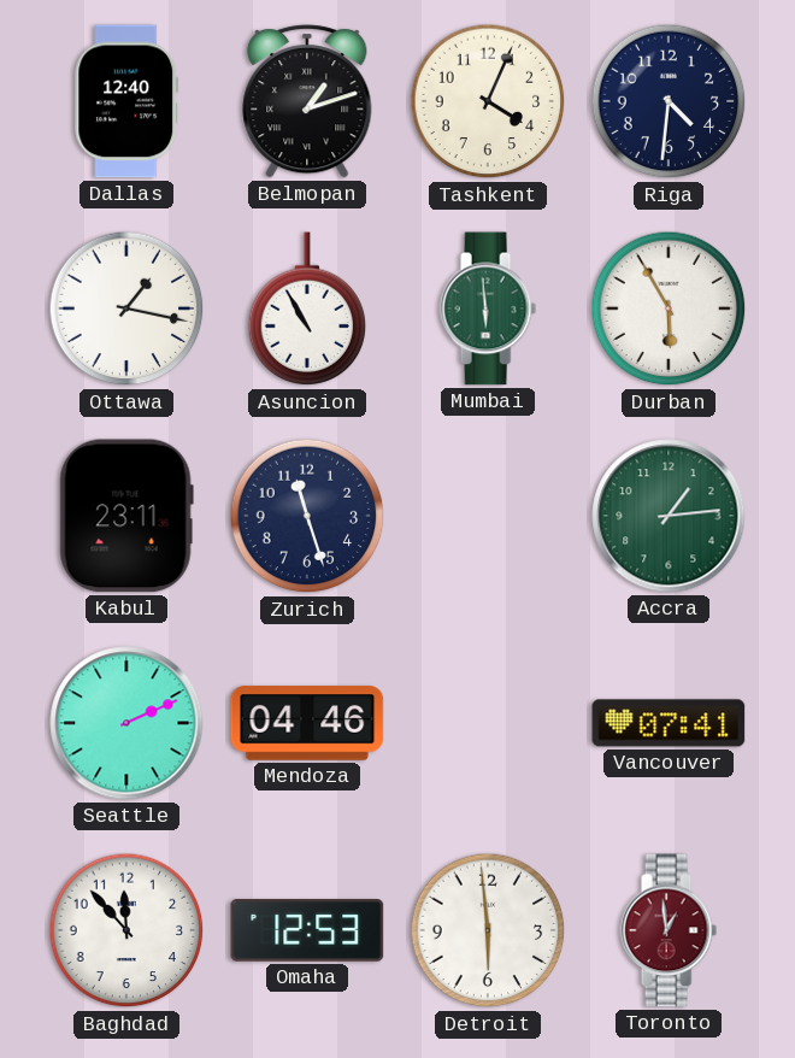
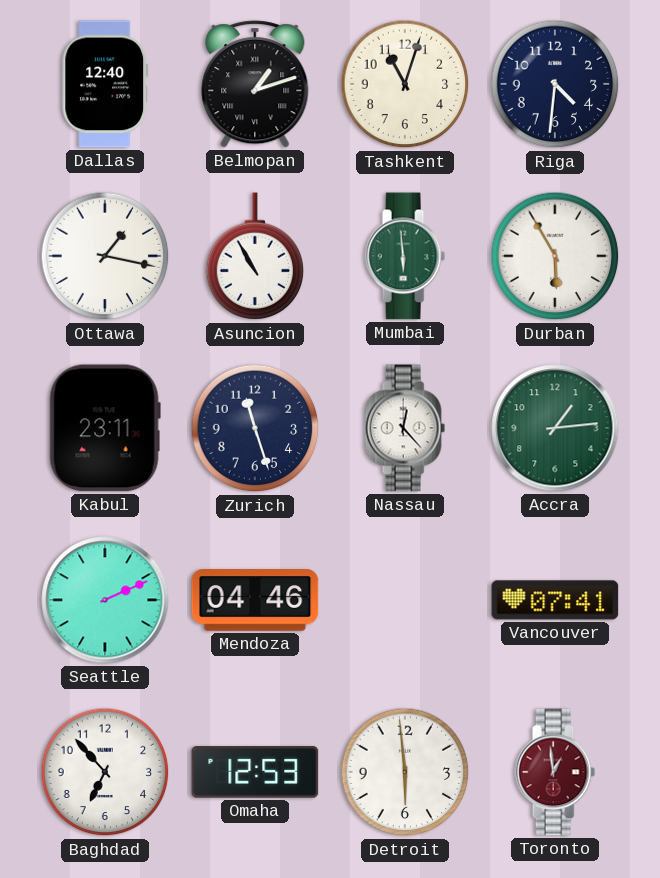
Tashkent: 4:04 -> 11:03 (405, 84)
Nassau: none -> 12:23 (405, 428)
Baghdad: 11:53 -> 6:53 (105, 772)
